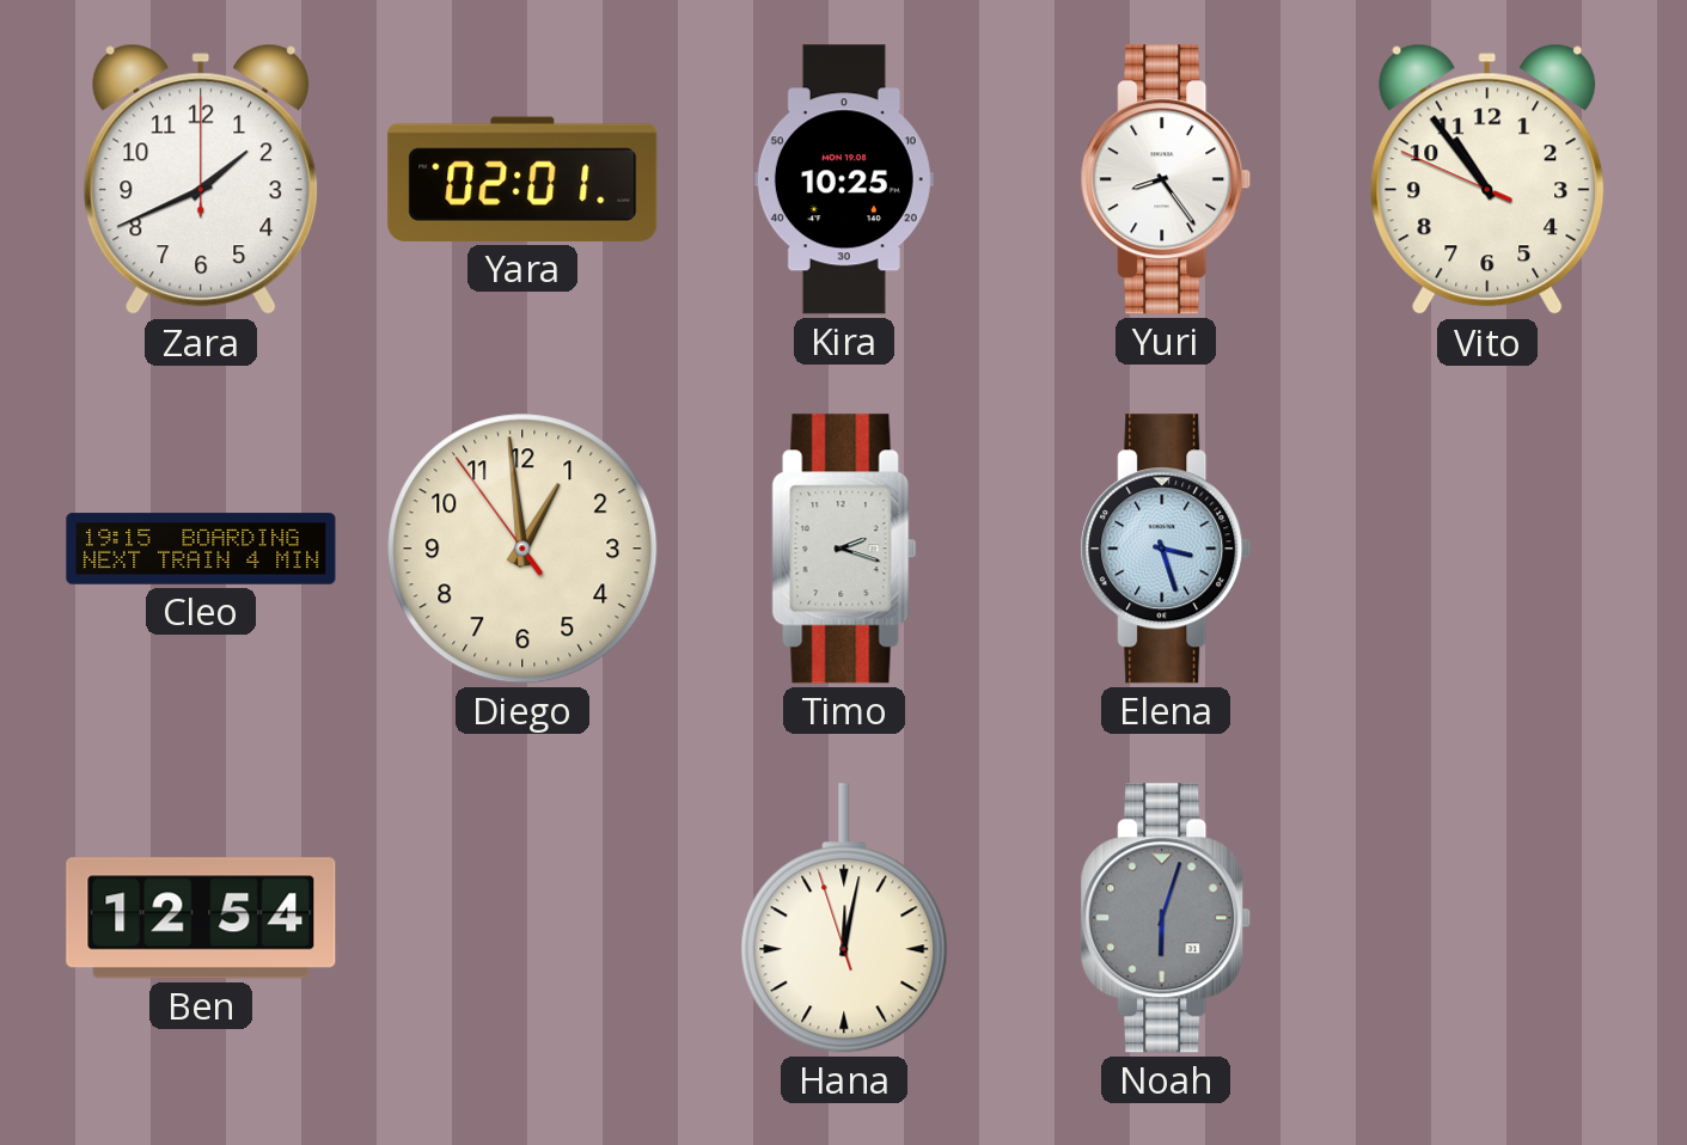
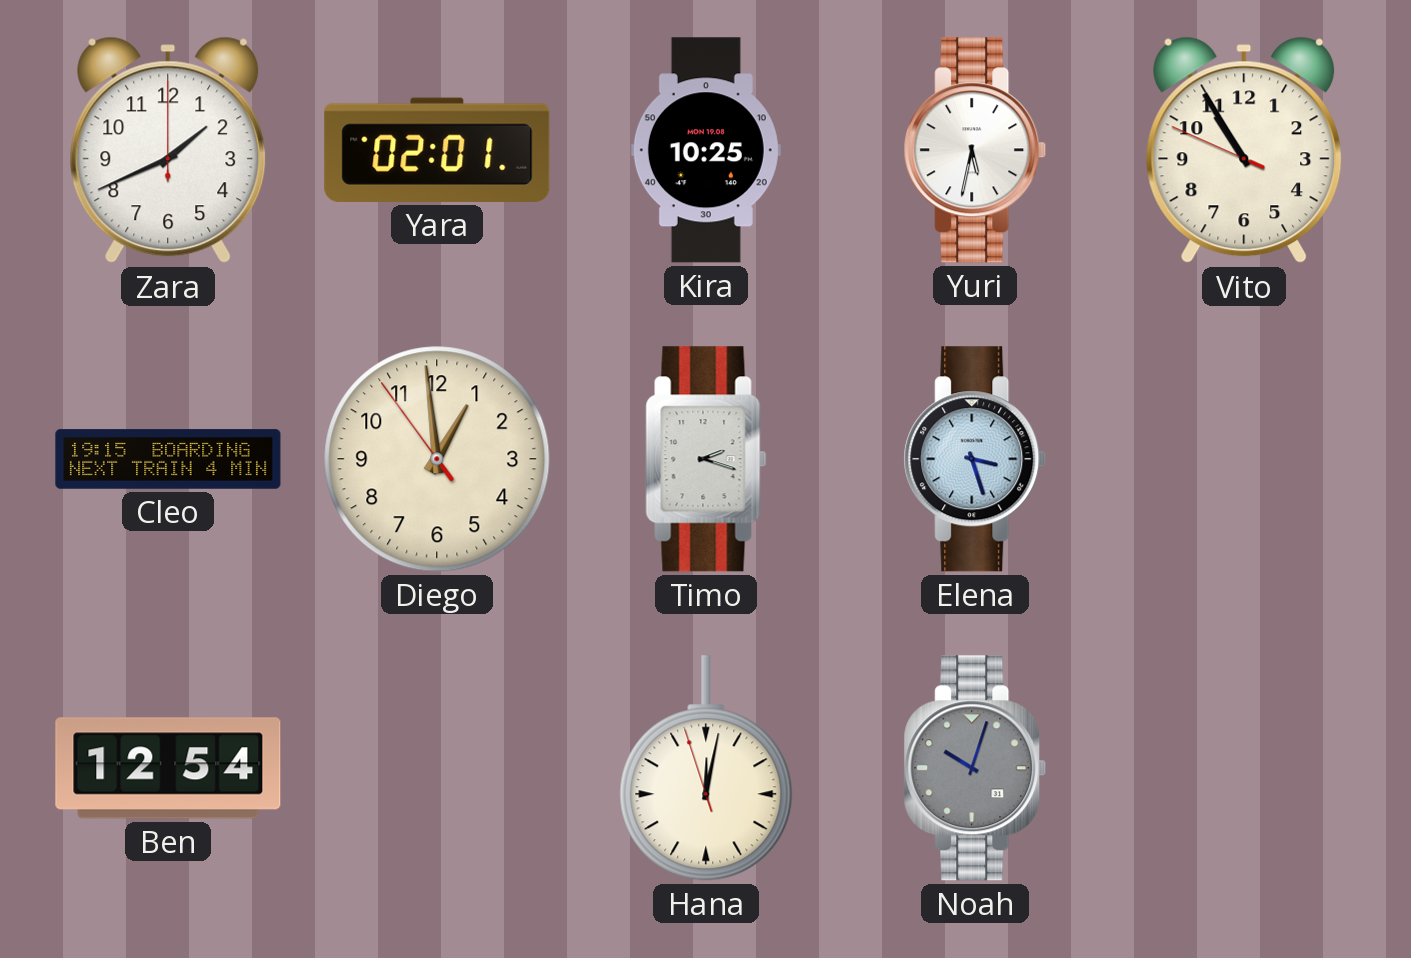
Yuri: 8:24 -> 5:32 (975, 150)
Vito: 10:53 -> 10:54 (1244, 150)
Noah: 6:03 -> 10:03 (975, 768)
